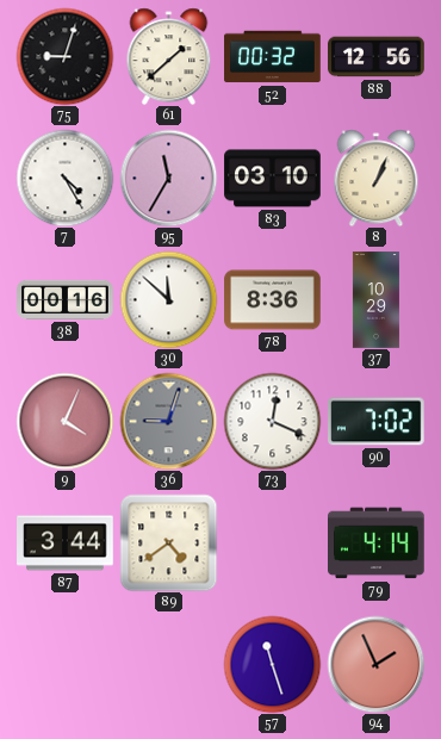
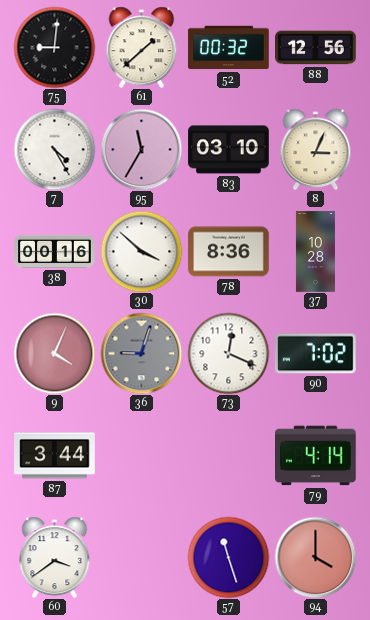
75: 9:03 -> 9:01 (54, 47)
8: 1:04 -> 3:04 (316, 149)
30: 11:52 -> 3:52 (141, 251)
37: 10:29 -> 10:28 (315, 252)
89: 4:39 -> none (168, 542)
60: none -> 3:39 (55, 557)
94: 1:56 -> 4:00 (315, 557)
